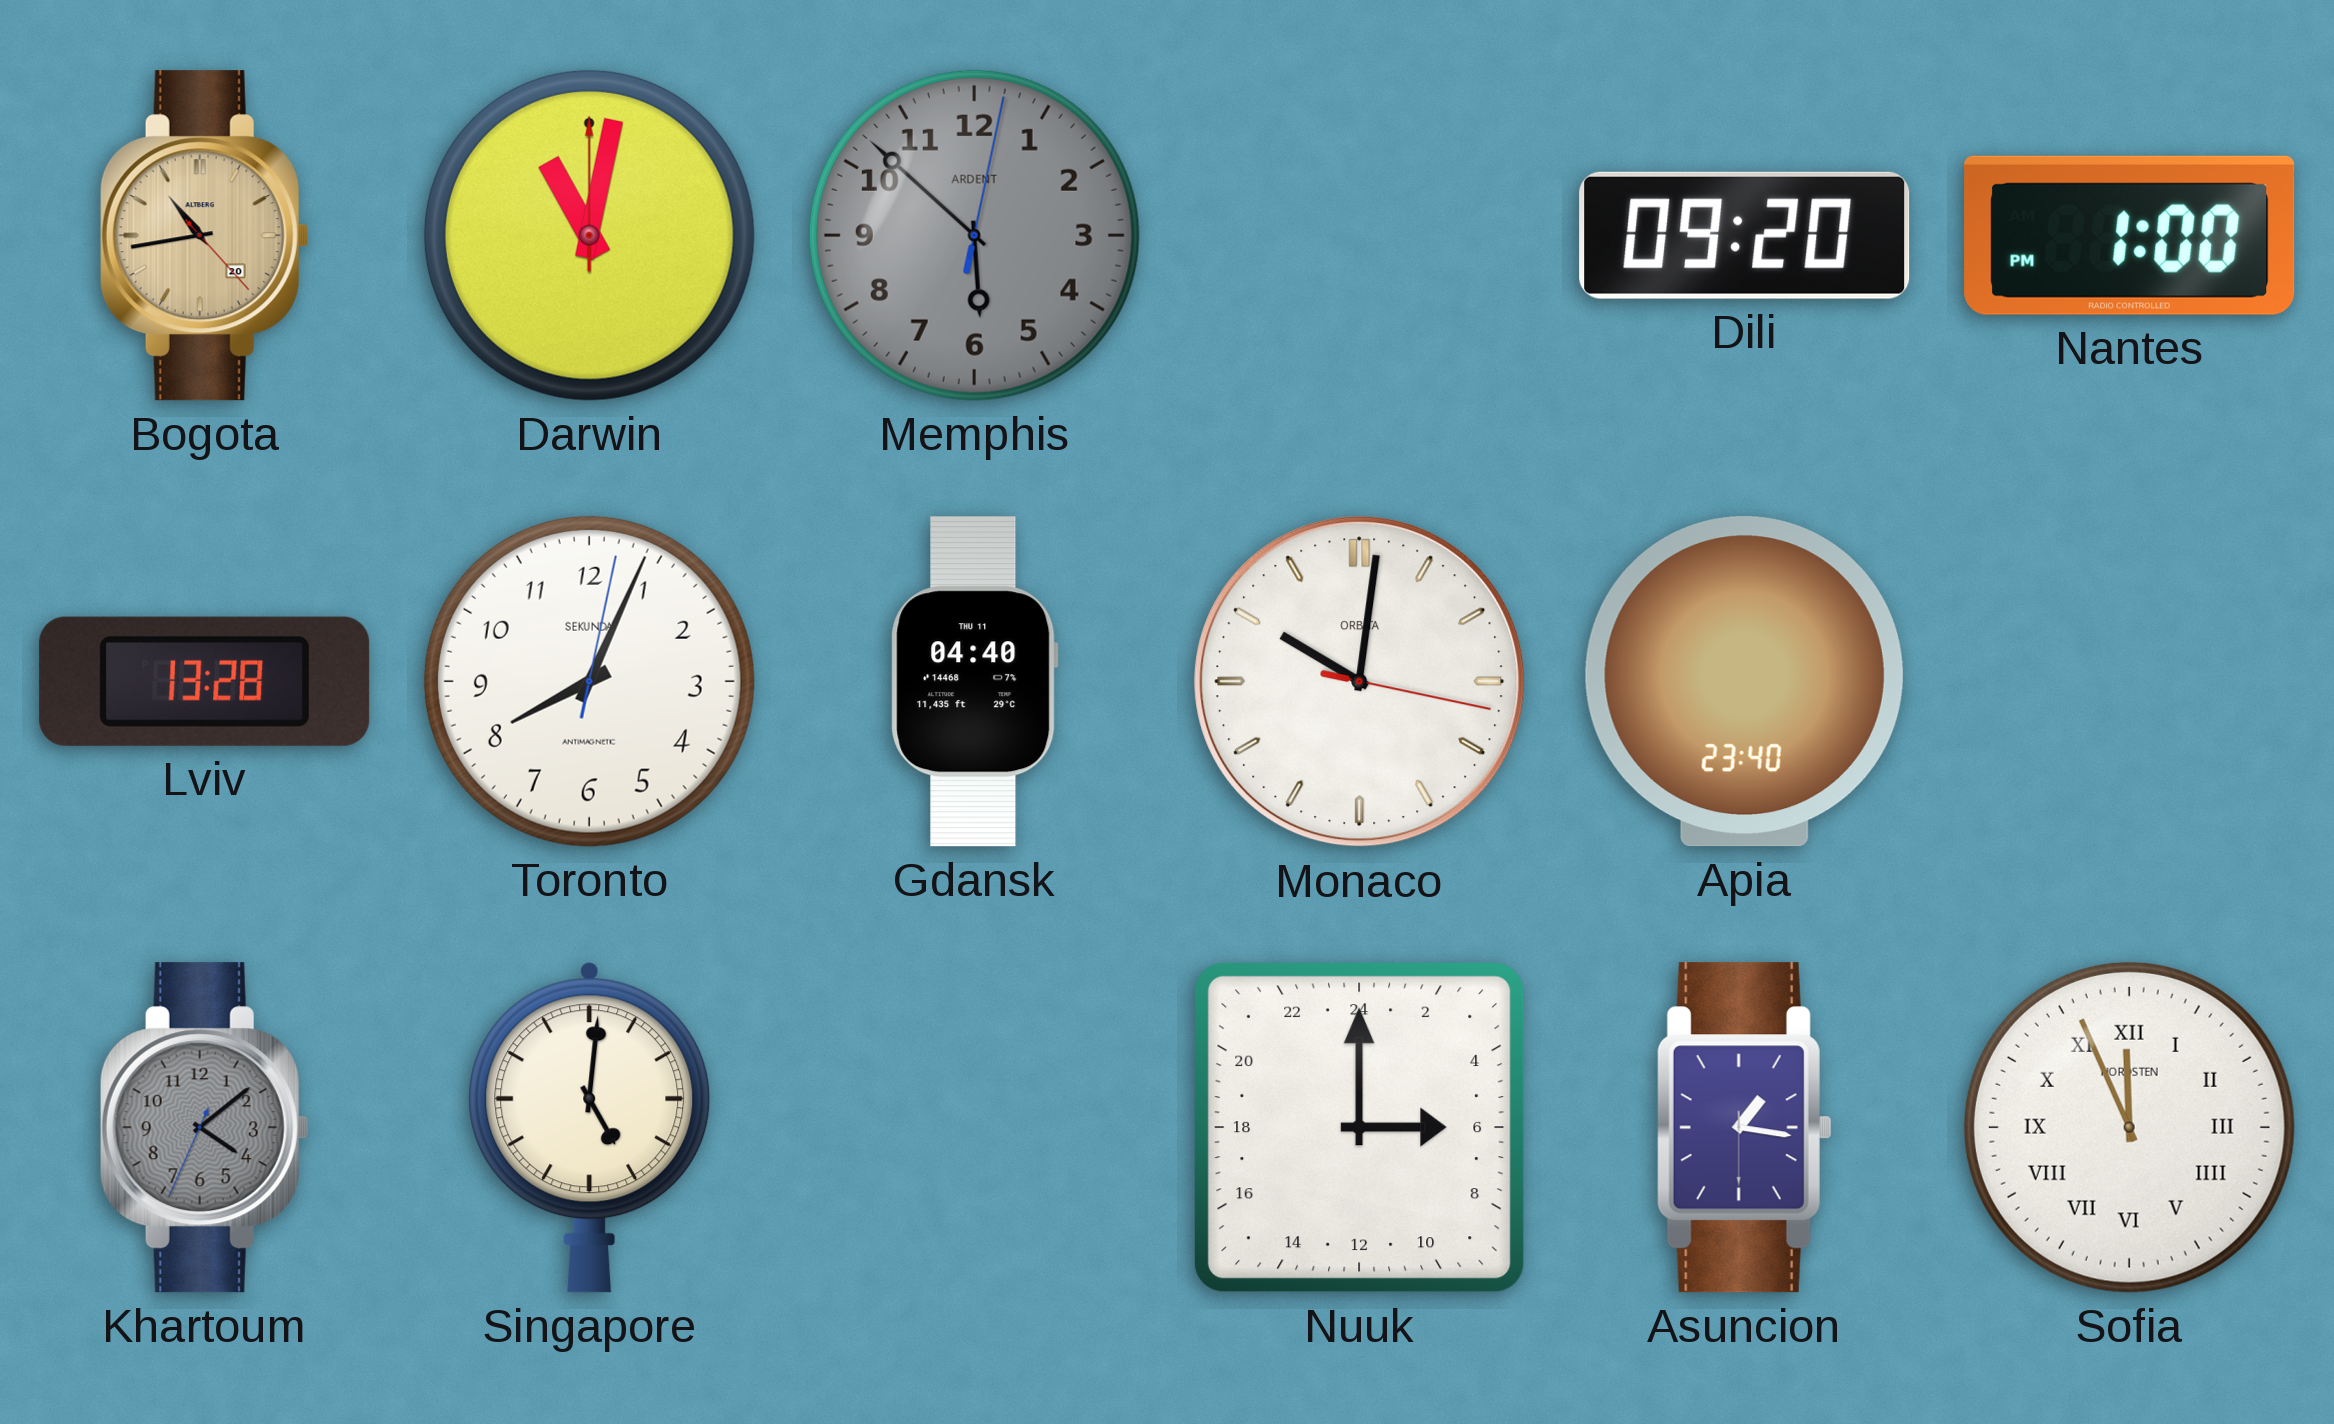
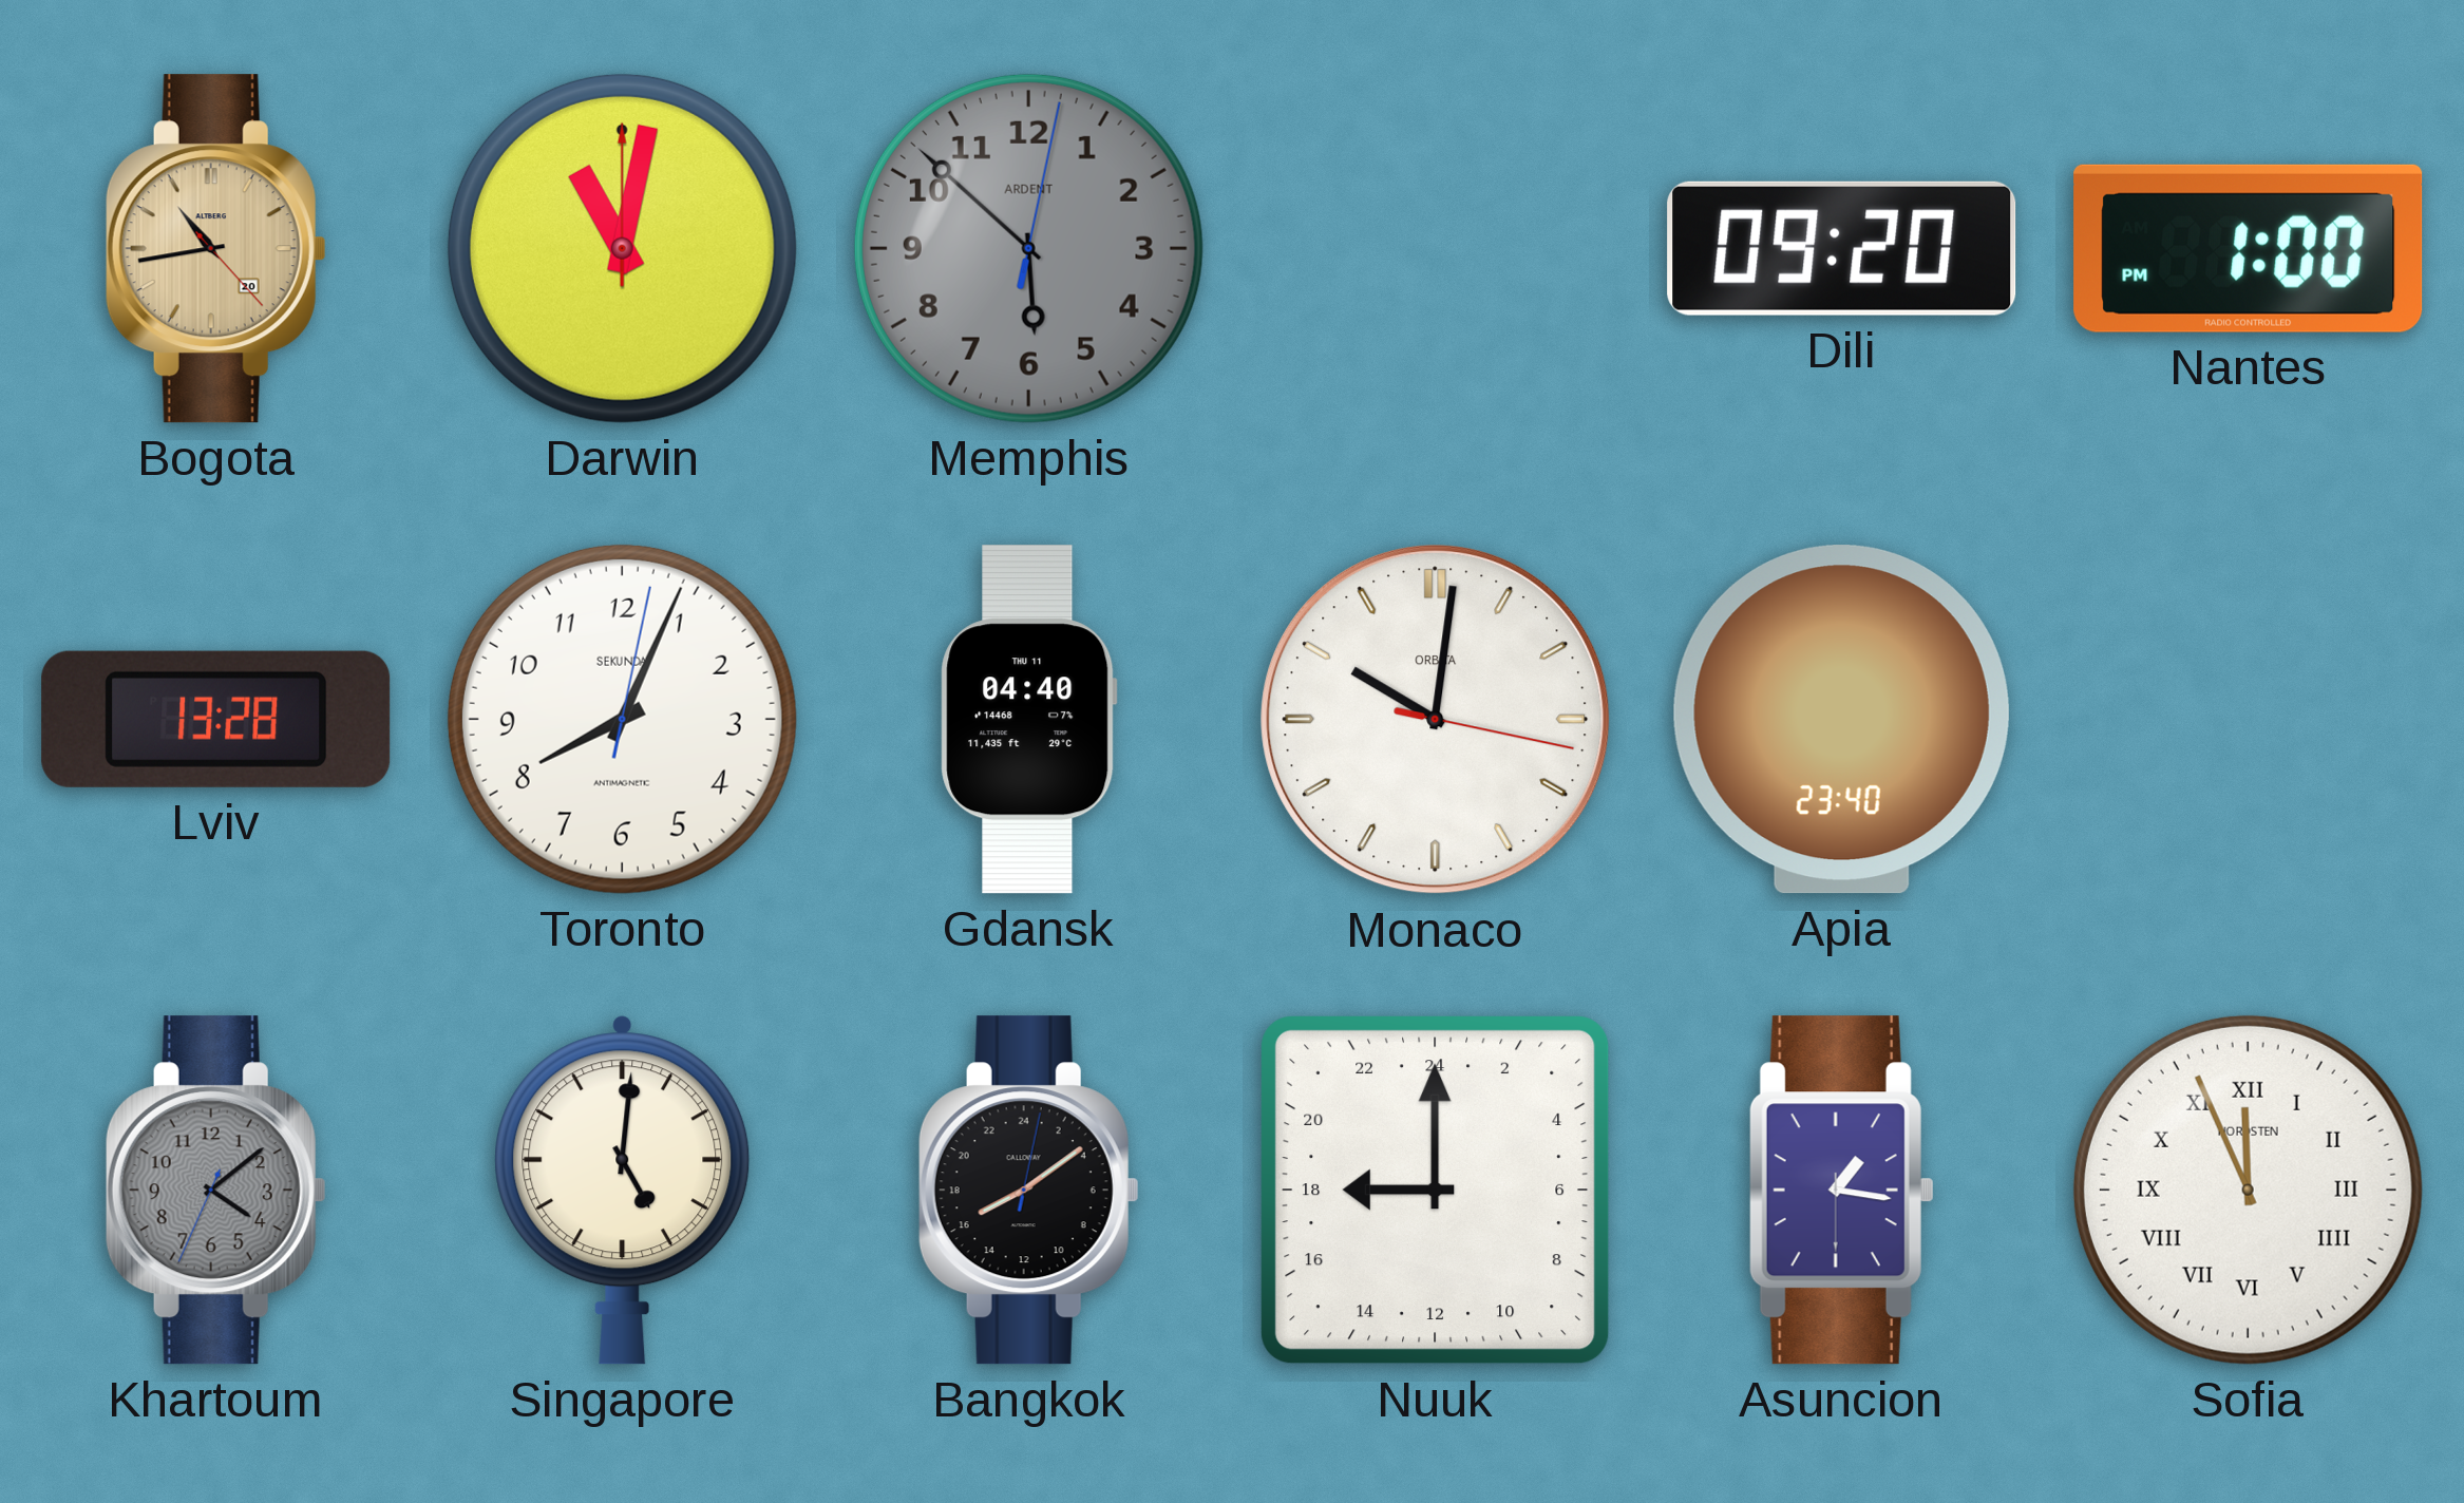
Bangkok: none -> 16:09 (1028, 1191)
Nuuk: 6:00 -> 18:00 (1436, 1191)
